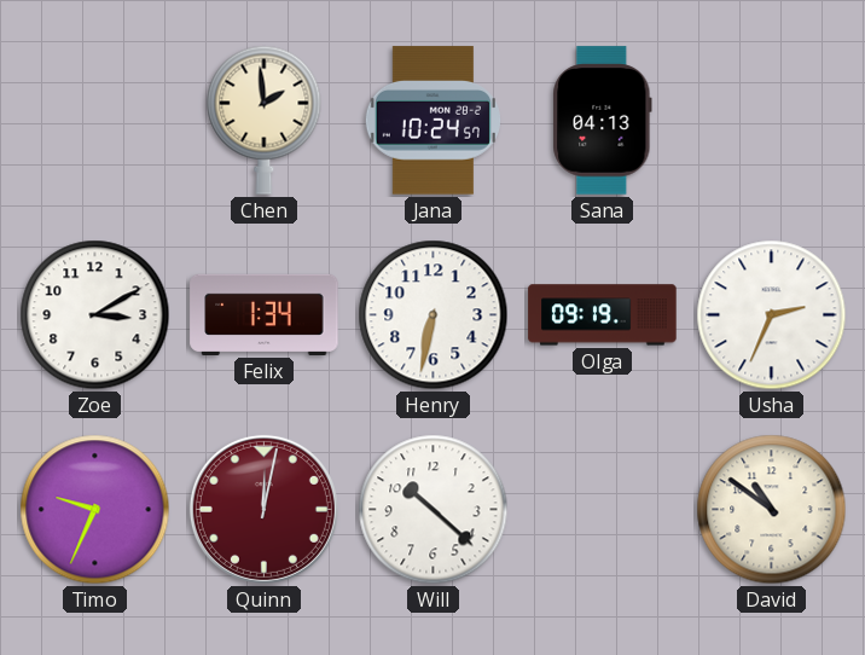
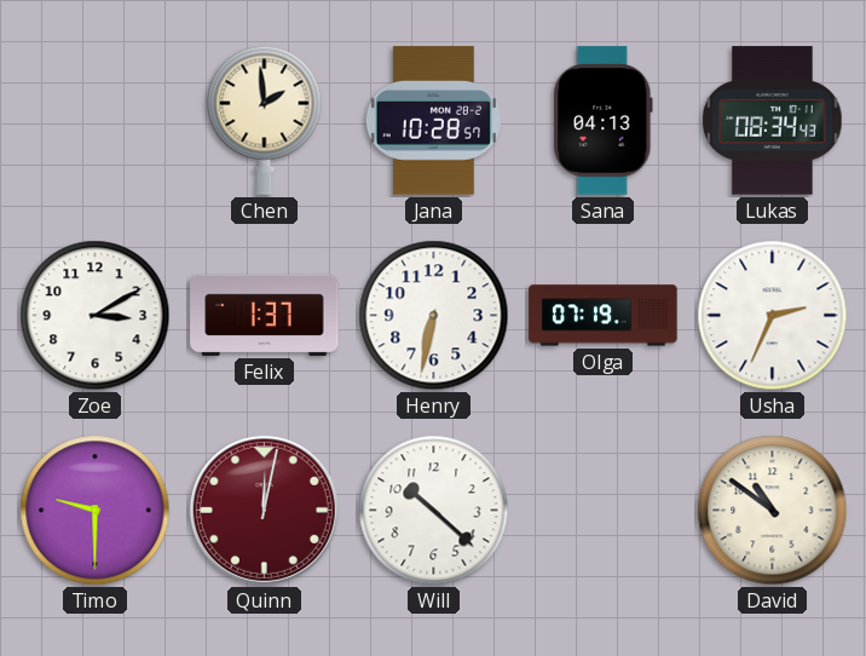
Jana: 10:24 -> 10:28 (433, 121)
Lukas: none -> 08:34 (773, 121)
Felix: 1:34 -> 1:37 (265, 315)
Olga: 09:19 -> 07:19 (604, 316)
Timo: 9:34 -> 9:30 (96, 511)
